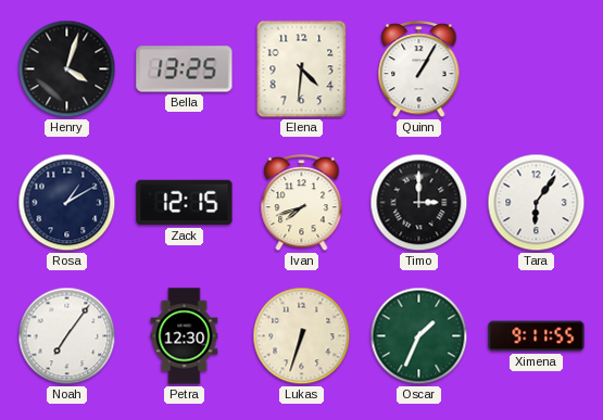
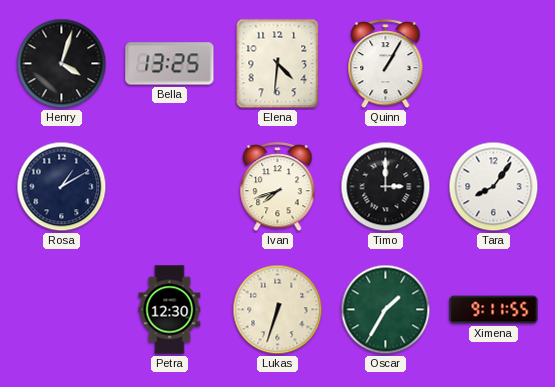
Zack: 12:15 -> none (185, 203)
Tara: 6:06 -> 8:06 (494, 187)
Noah: 7:06 -> none (67, 336)
Oscar: 1:34 -> 1:35 (386, 310)
